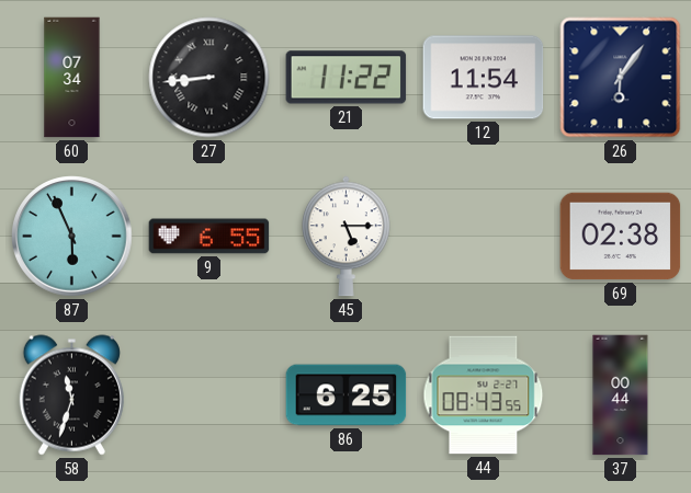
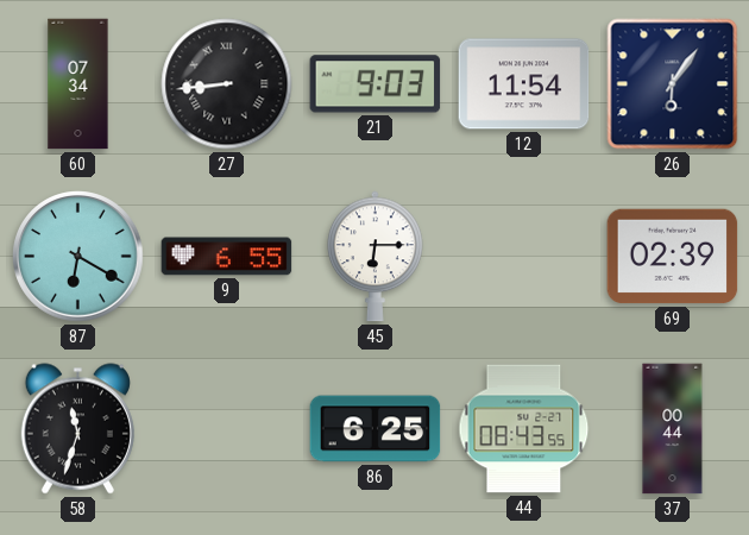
21: 11:22 -> 9:03 (376, 84)
87: 5:56 -> 6:20 (78, 257)
45: 5:15 -> 6:15 (376, 257)
69: 02:38 -> 02:39 (673, 257)
